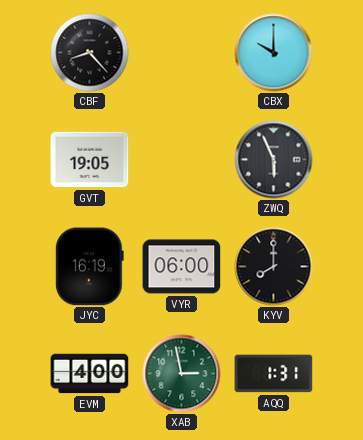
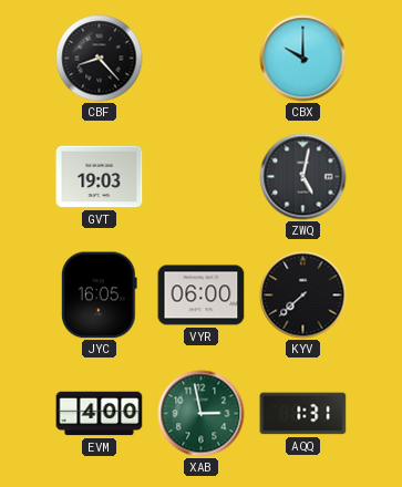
GVT: 19:05 -> 19:03 (100, 177)
ZWQ: 5:56 -> 5:02 (303, 177)
JYC: 16:19 -> 16:05 (99, 296)
KYV: 8:00 -> 7:38 (303, 296)
